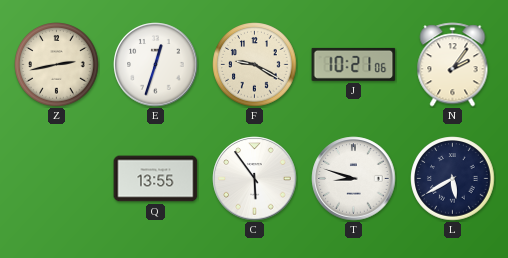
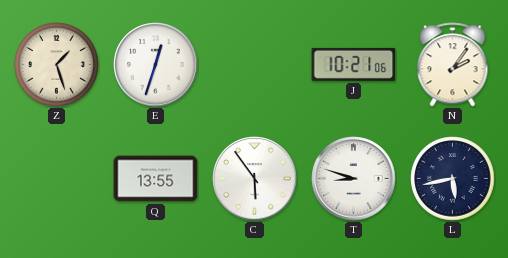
Z: 2:43 -> 1:27 (57, 65)
F: 9:20 -> none (255, 65)
L: 5:40 -> 5:43 (453, 179)
